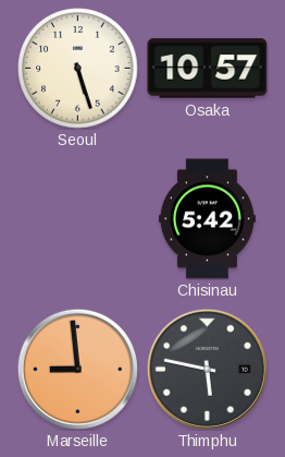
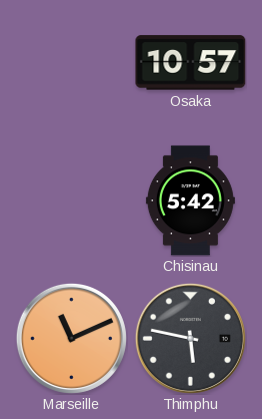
Seoul: 5:27 -> none (78, 69)
Marseille: 8:59 -> 11:11 (71, 338)
